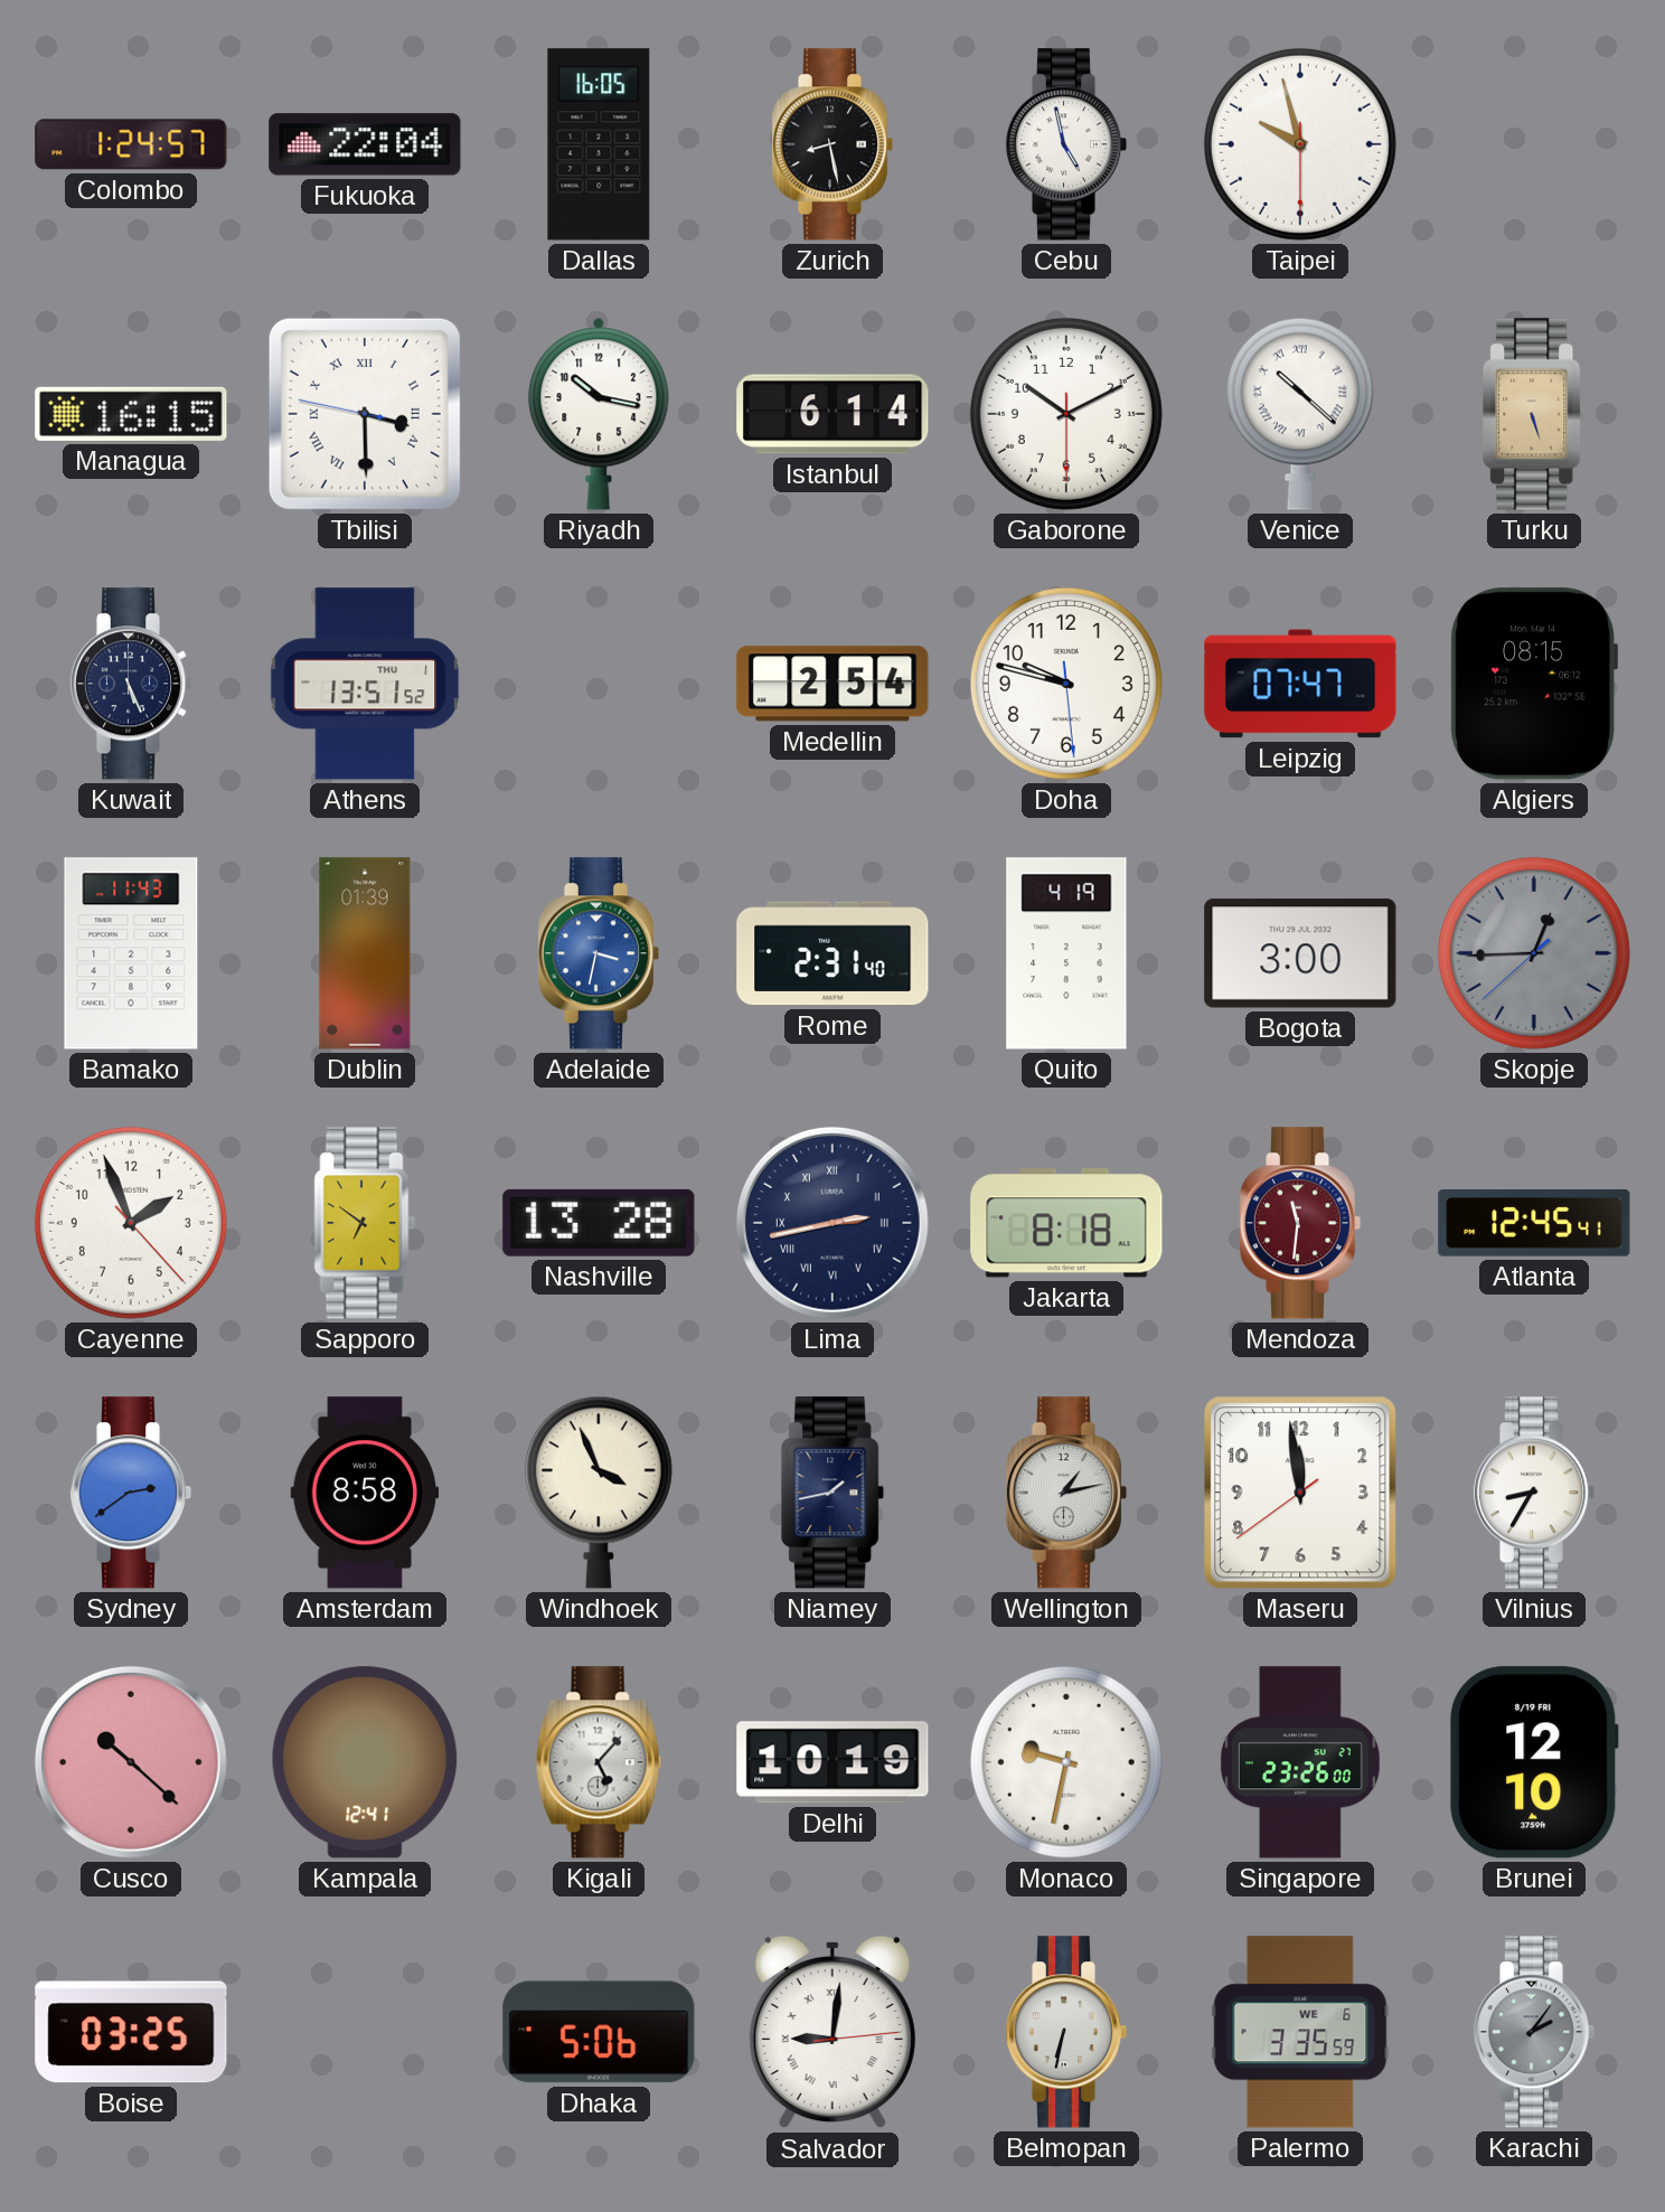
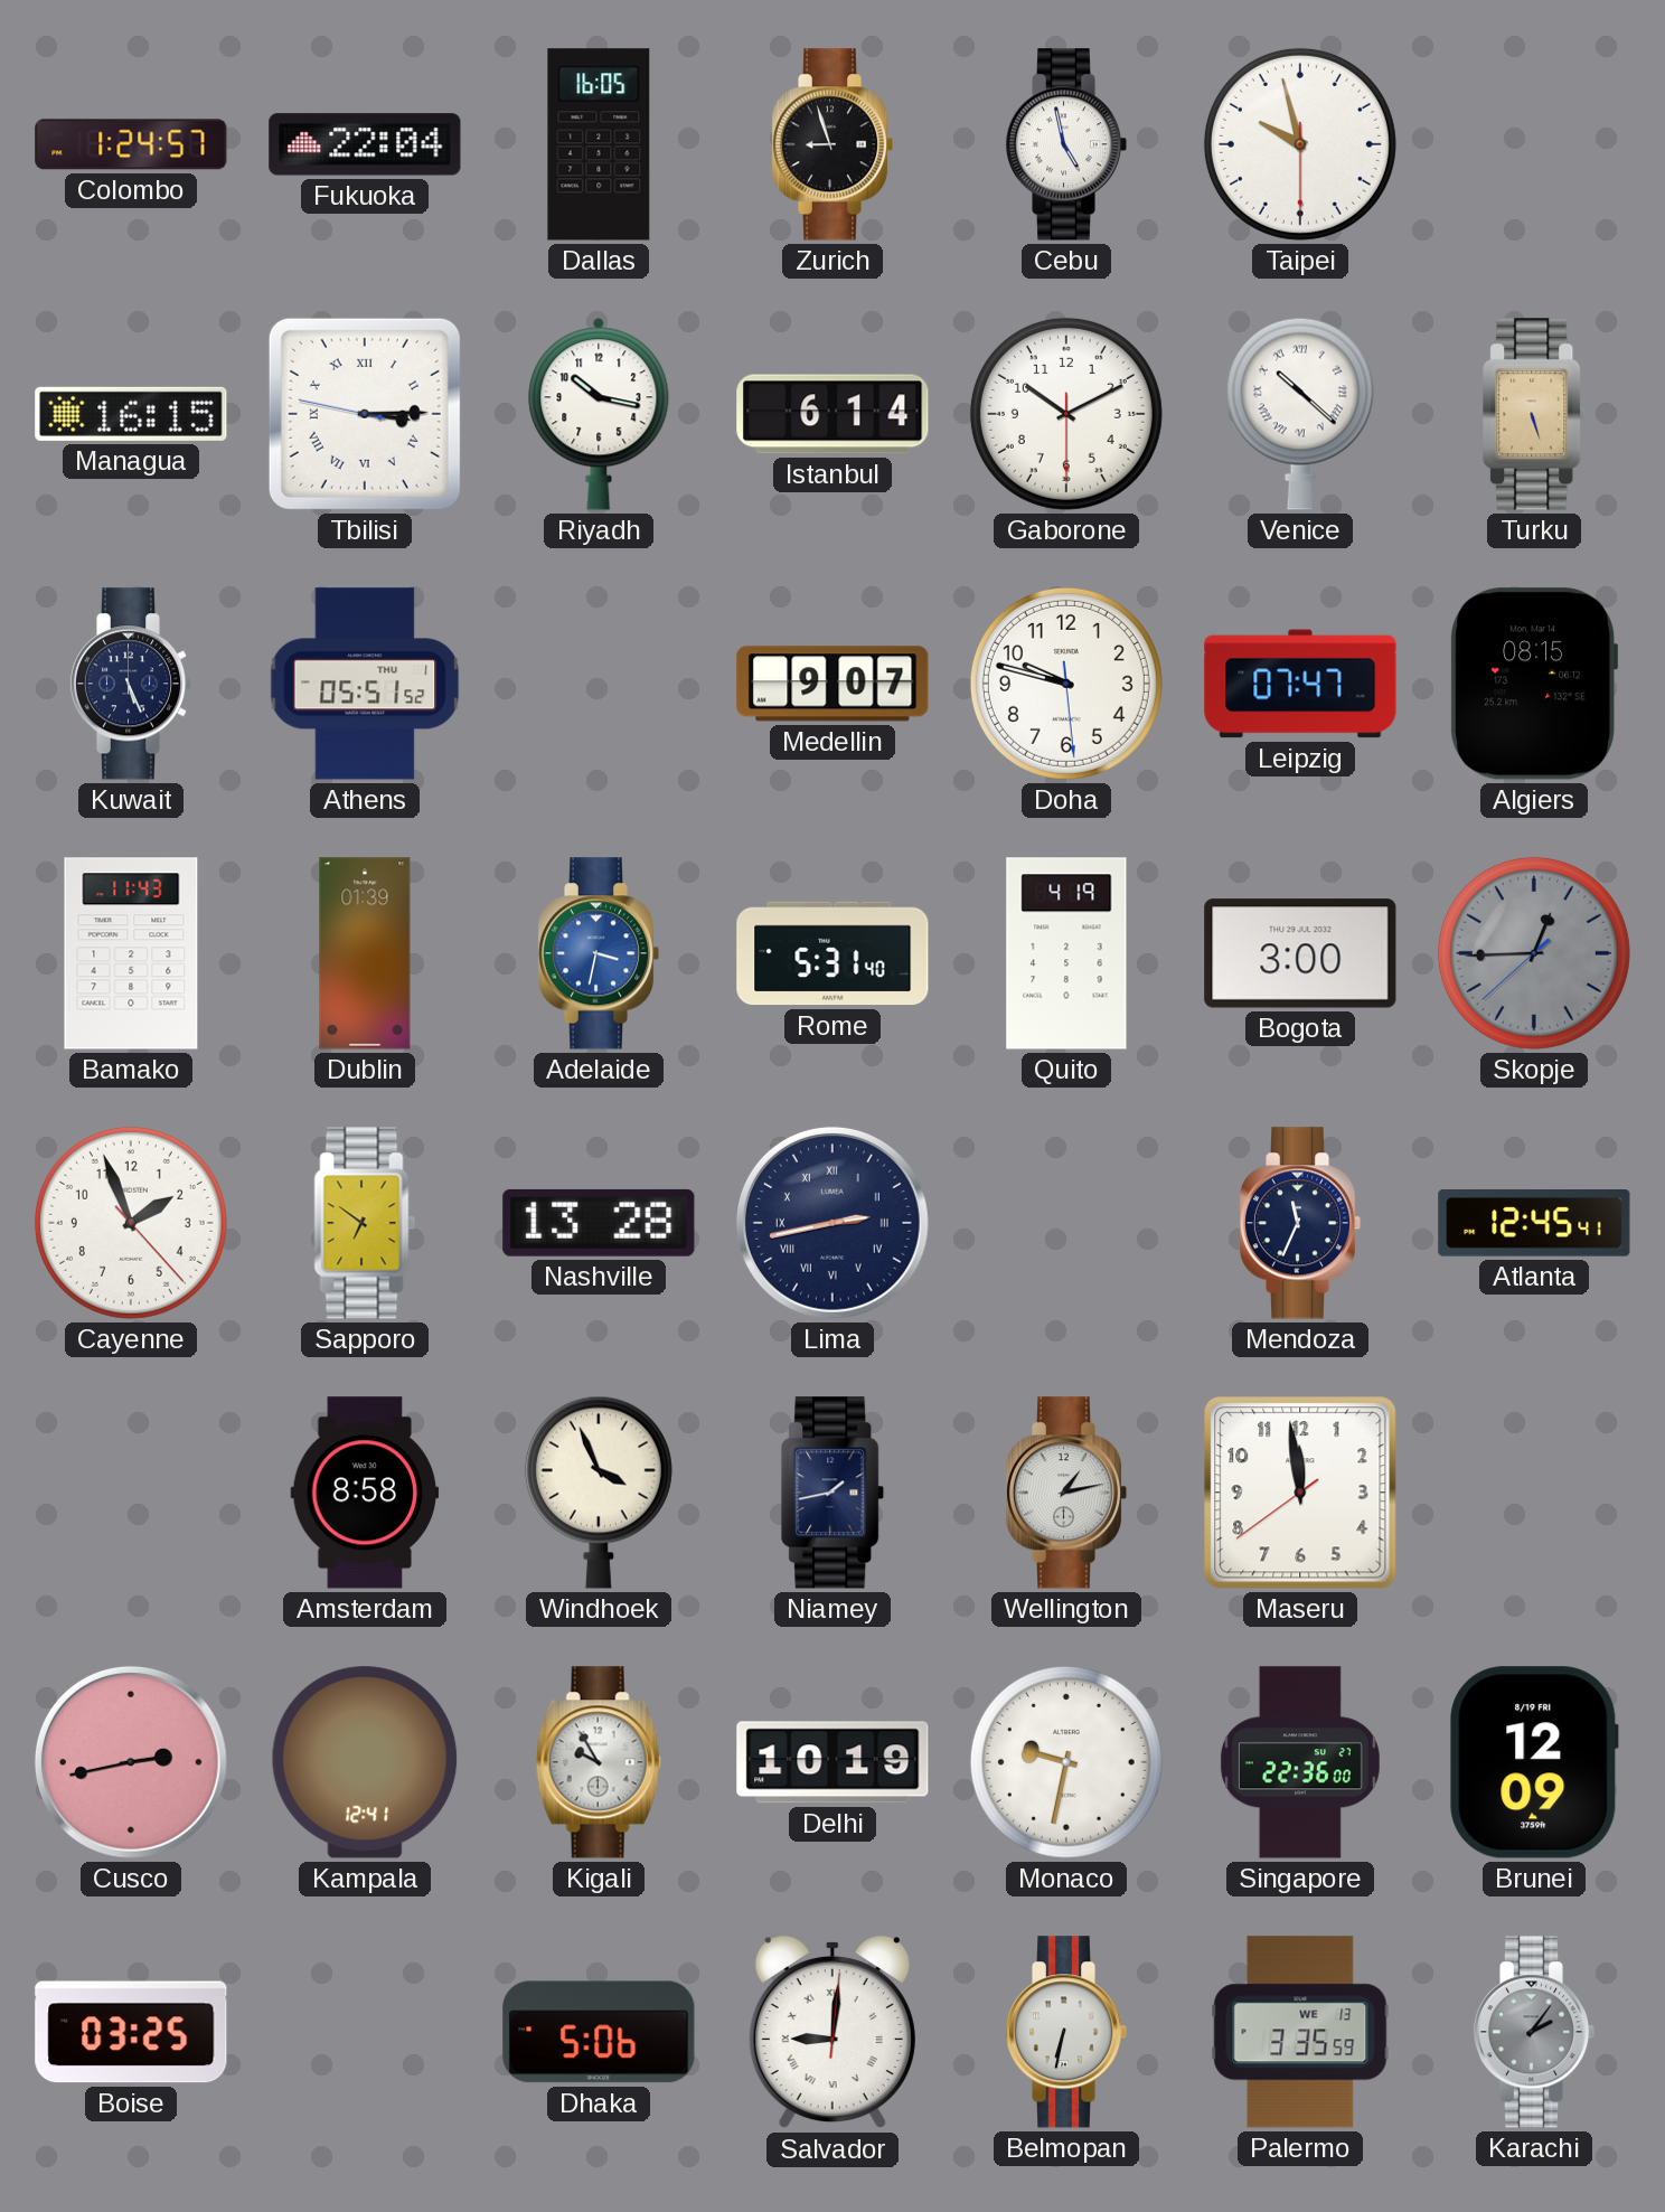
Zurich: 8:28 -> 8:57 (832, 144)
Tbilisi: 3:29 -> 3:14 (365, 414)
Athens: 13:51 -> 05:51 (365, 684)
Medellin: 2:54 -> 9:07 (832, 684)
Rome: 2:31 -> 5:31 (832, 953)
Jakarta: 8:18 -> none (1066, 1223)
Mendoza: 11:31 -> 11:34 (1300, 1223)
Mendoza dial: burgundy -> navy (1300, 1223)
Sydney: 2:39 -> none (131, 1493)
Vilnius: 8:35 -> none (1534, 1493)
Cusco: 10:22 -> 2:43 (131, 1762)
Kigali: 5:07 -> 9:55 (599, 1762)
Singapore: 23:26 -> 22:36 (1300, 1762)
Brunei: 12:10 -> 12:09 (1534, 1762)
Salvador: 9:01:14 -> 9:01:01 (832, 2032)
Palermo date: WE 6 -> WE 13 (1300, 2032)
